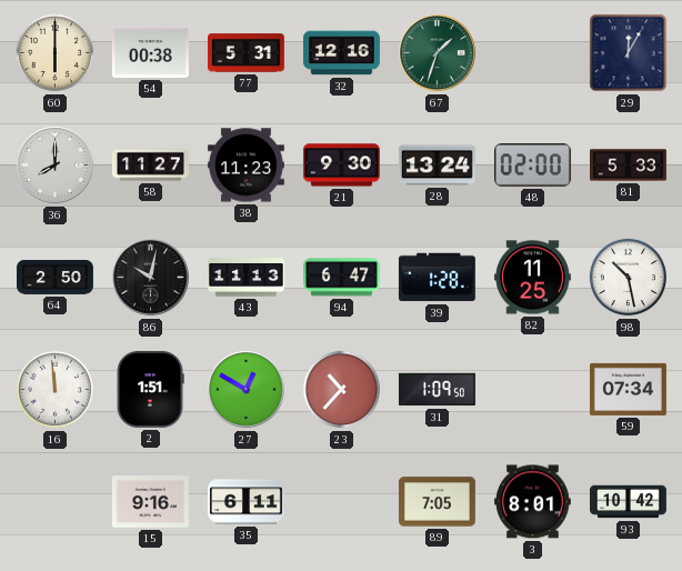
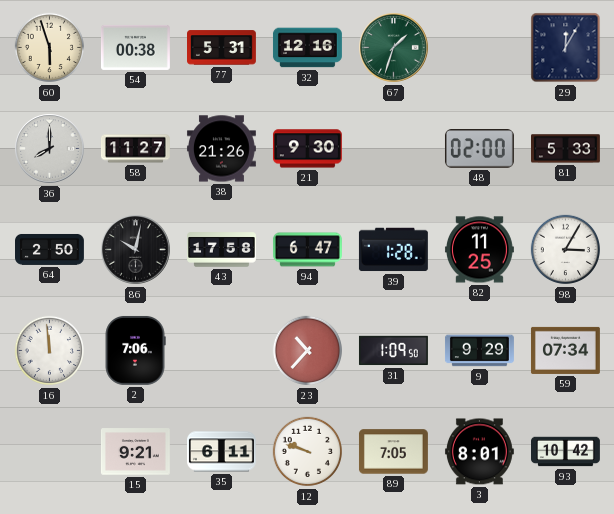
60: 6:00 -> 5:57 (50, 48)
38: 11:23 -> 21:26 (221, 149)
28: 13:24 -> none (437, 166)
43: 11:13 -> 17:58 (222, 250)
98: 10:28 -> 3:05 (566, 250)
2: 1:51 -> 7:06 (135, 350)
27: 12:50 -> none (247, 390)
9: none -> 9:29 (480, 351)
15: 9:16 -> 9:21 (135, 452)
12: none -> 9:48 (308, 452)
